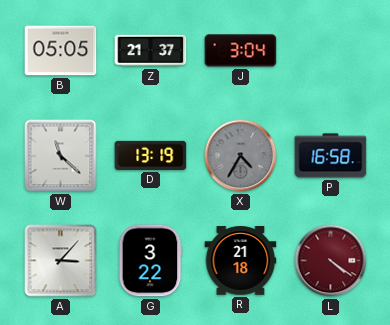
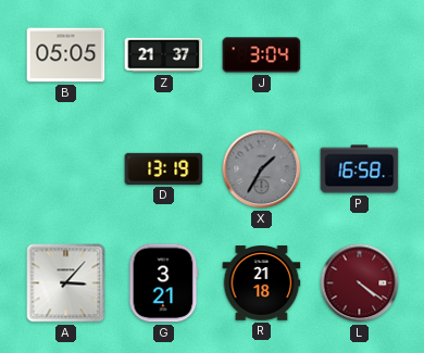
W: 11:22 -> none (61, 156)
X: 4:35 -> 1:35 (262, 169)
G: 3:22 -> 3:21 (164, 283)
